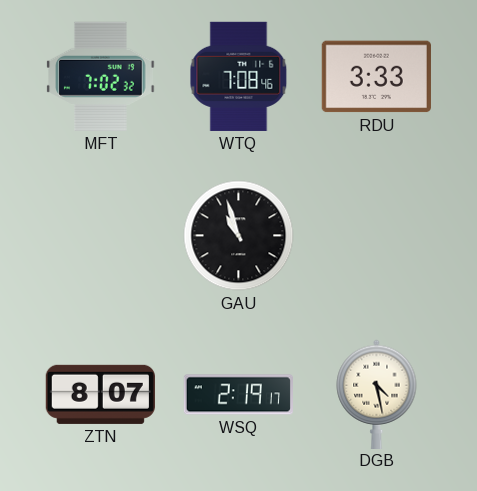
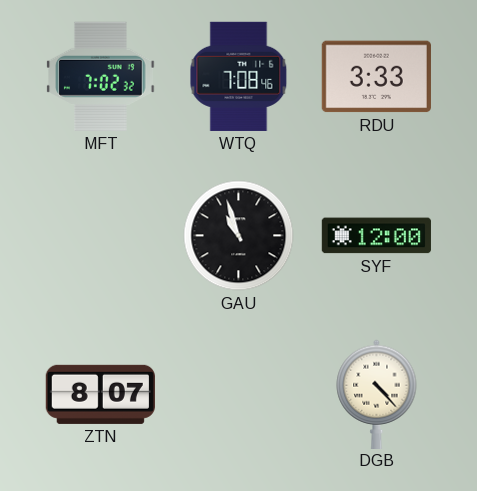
SYF: none -> 12:00 (376, 236)
WSQ: 2:19 -> none (238, 395)
DGB: 4:28 -> 4:23 (377, 394)
